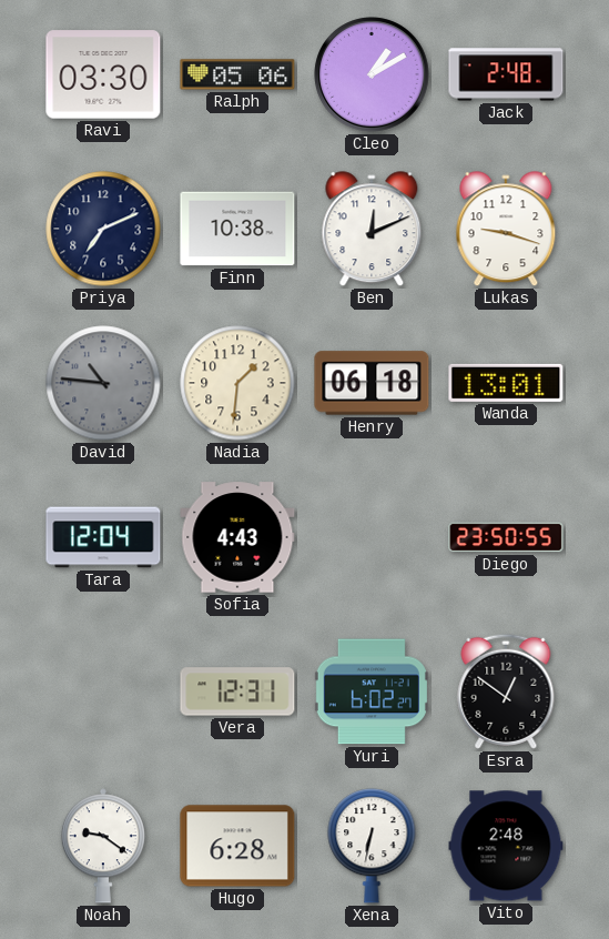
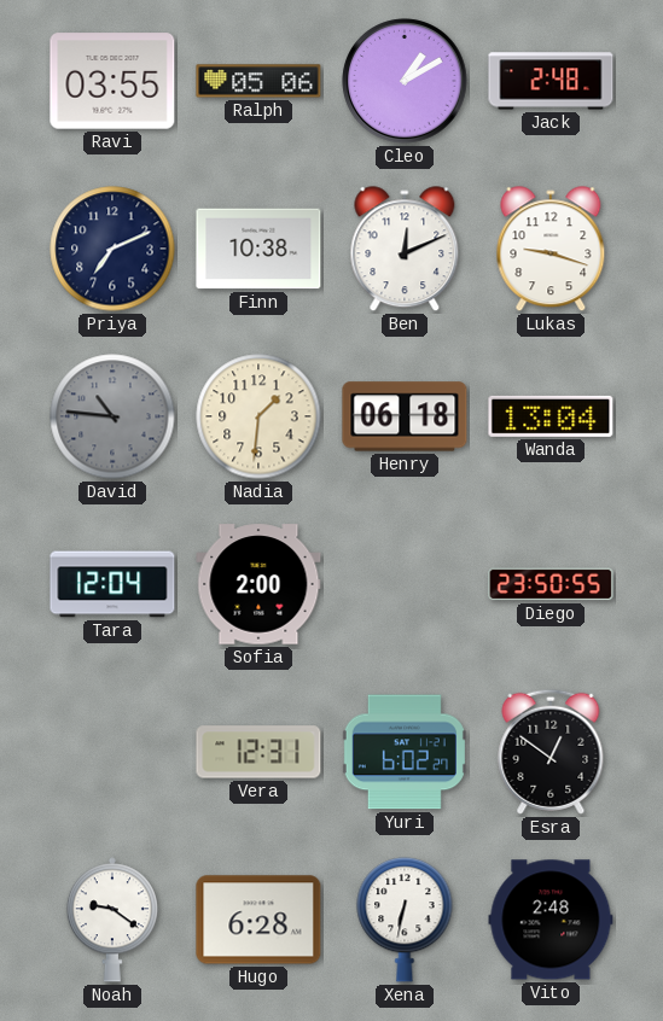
Ravi: 03:30 -> 03:55 (112, 81)
Wanda: 13:01 -> 13:04 (551, 416)
Sofia: 4:43 -> 2:00 (258, 584)
